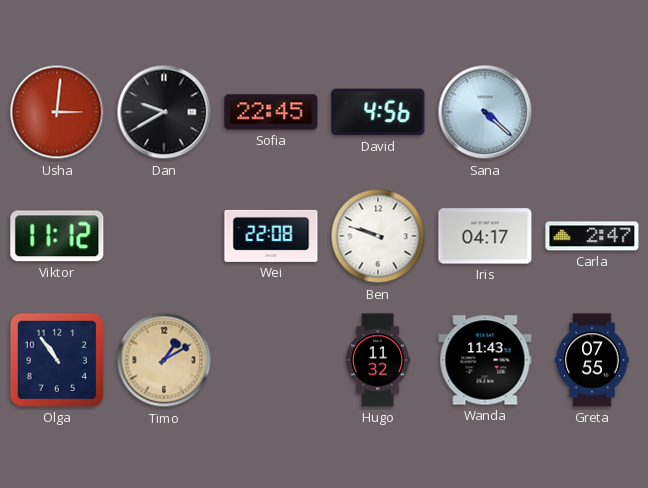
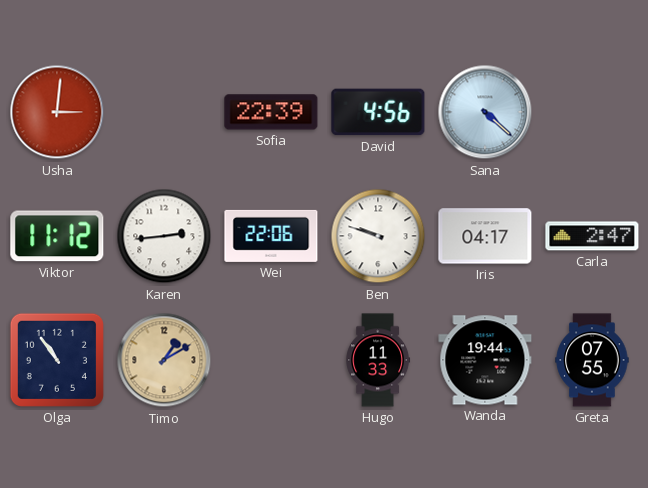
Dan: 9:40 -> none (164, 112)
Sofia: 22:45 -> 22:39 (271, 112)
Karen: none -> 2:44 (164, 236)
Wei: 22:08 -> 22:06 (271, 236)
Hugo: 11:32 -> 11:33 (378, 360)
Wanda: 11:43 -> 19:44 (485, 360)
